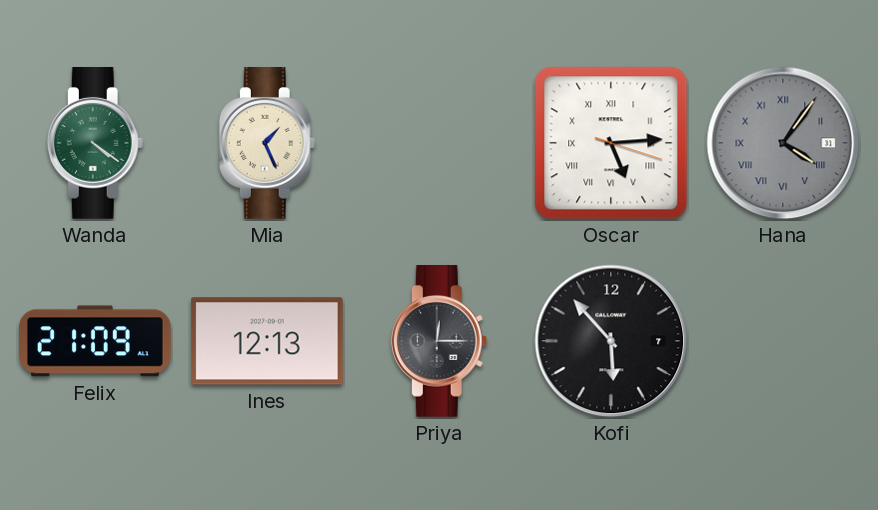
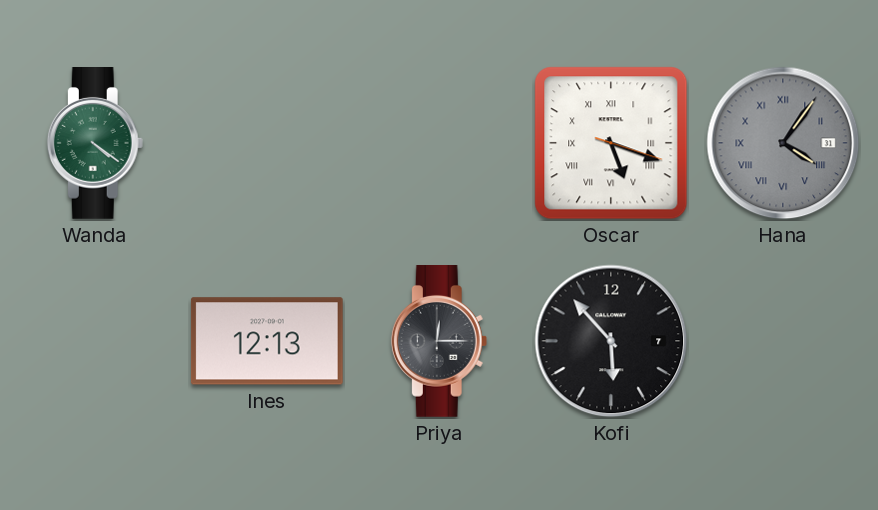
Mia: 1:26 -> none (267, 144)
Oscar: 5:14 -> 5:18 (611, 143)
Felix: 21:09 -> none (96, 341)
